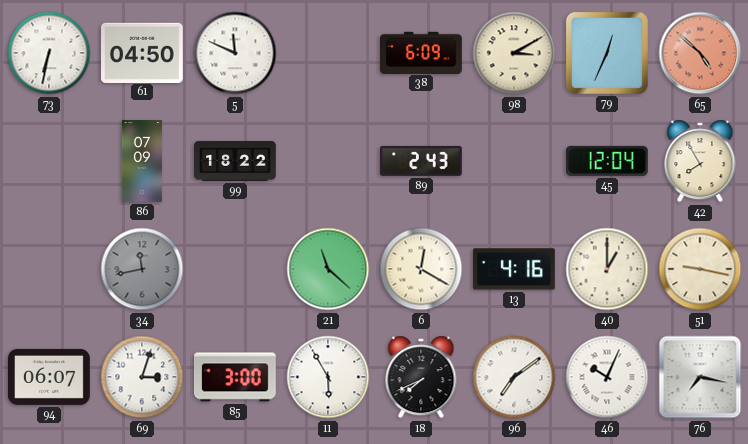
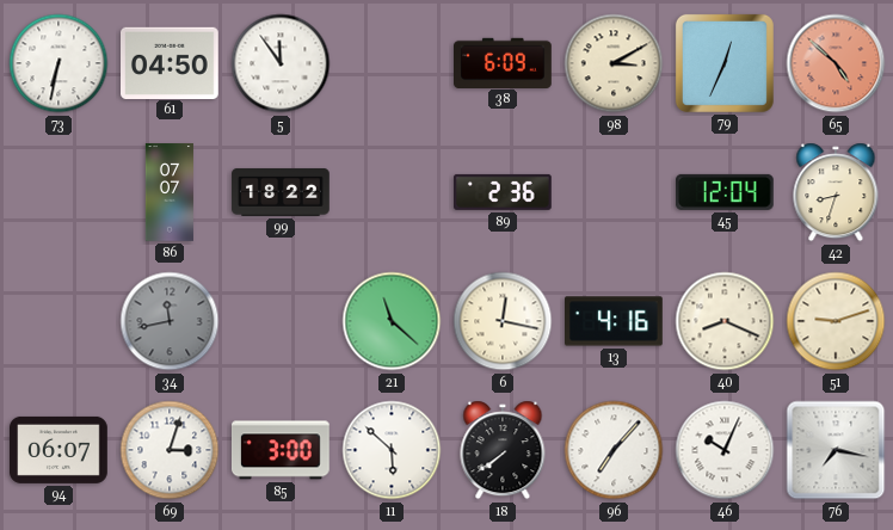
5: 11:49 -> 11:54 (281, 63)
86: 07:09 -> 07:07 (170, 192)
89: 2:43 -> 2:36 (504, 192)
42: 7:55 -> 8:33 (836, 192)
6: 12:20 -> 12:17 (503, 321)
40: 1:00 -> 8:19 (725, 321)
51: 9:17 -> 9:12 (836, 321)
11: 5:55 -> 5:52 (392, 450)
18: 7:41 -> 7:39 (503, 450)
96: 7:09 -> 7:07 (614, 450)
